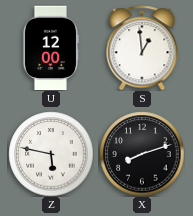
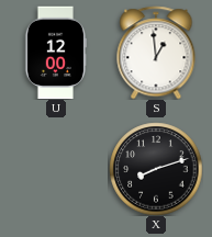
Z: 5:47 -> none (51, 154)
